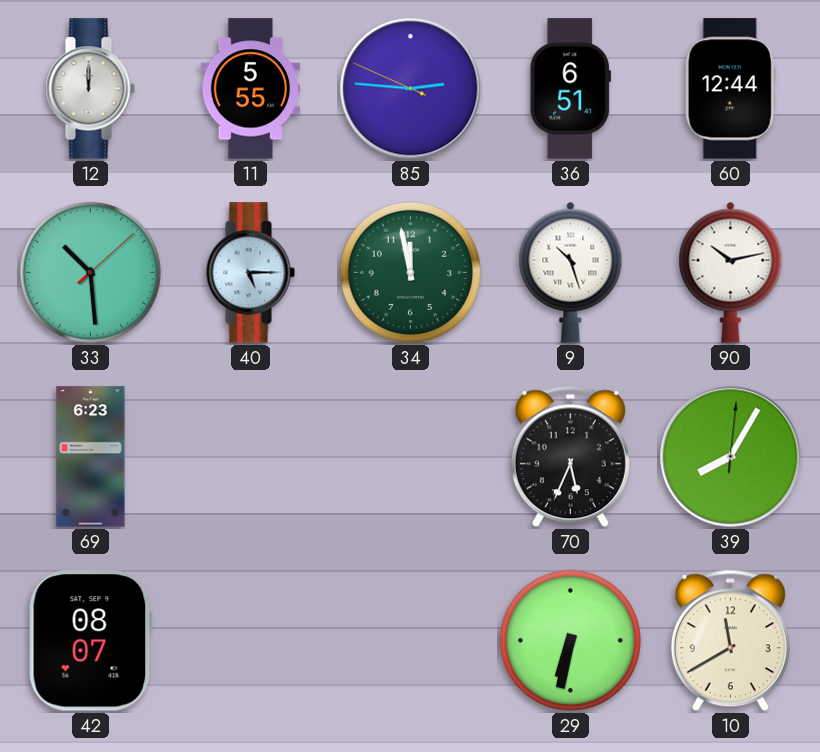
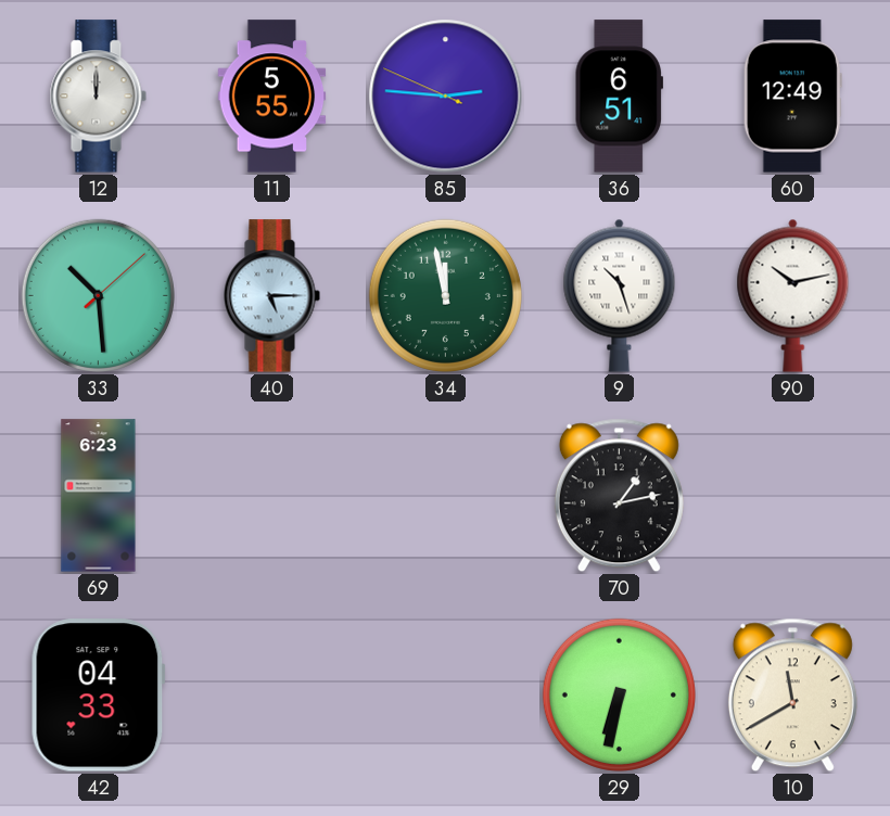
60: 12:44 -> 12:49 (792, 97)
70: 5:34 -> 1:13 (619, 496)
39: 8:05 -> none (731, 457)
42: 08:07 -> 04:33 (98, 696)
